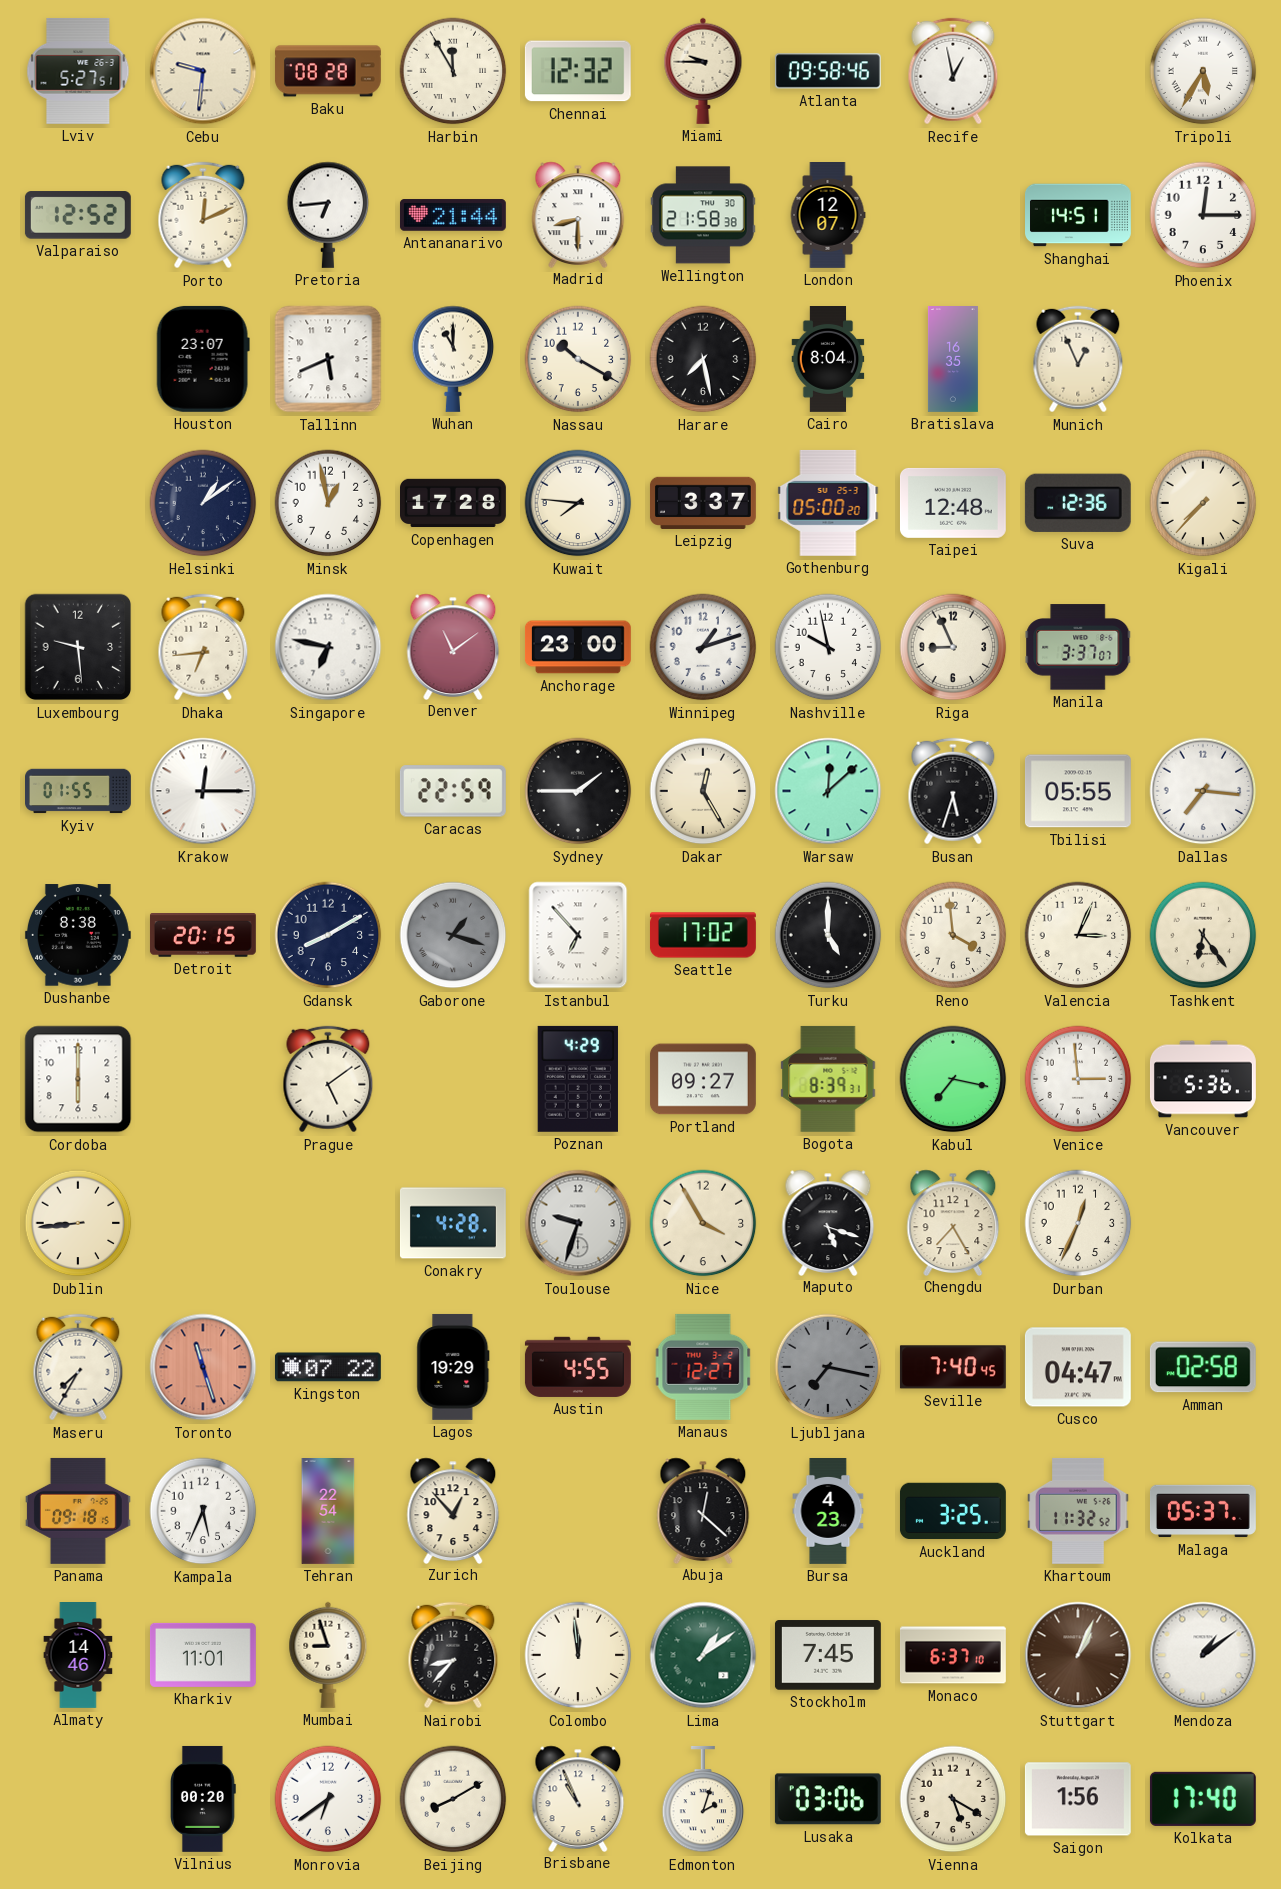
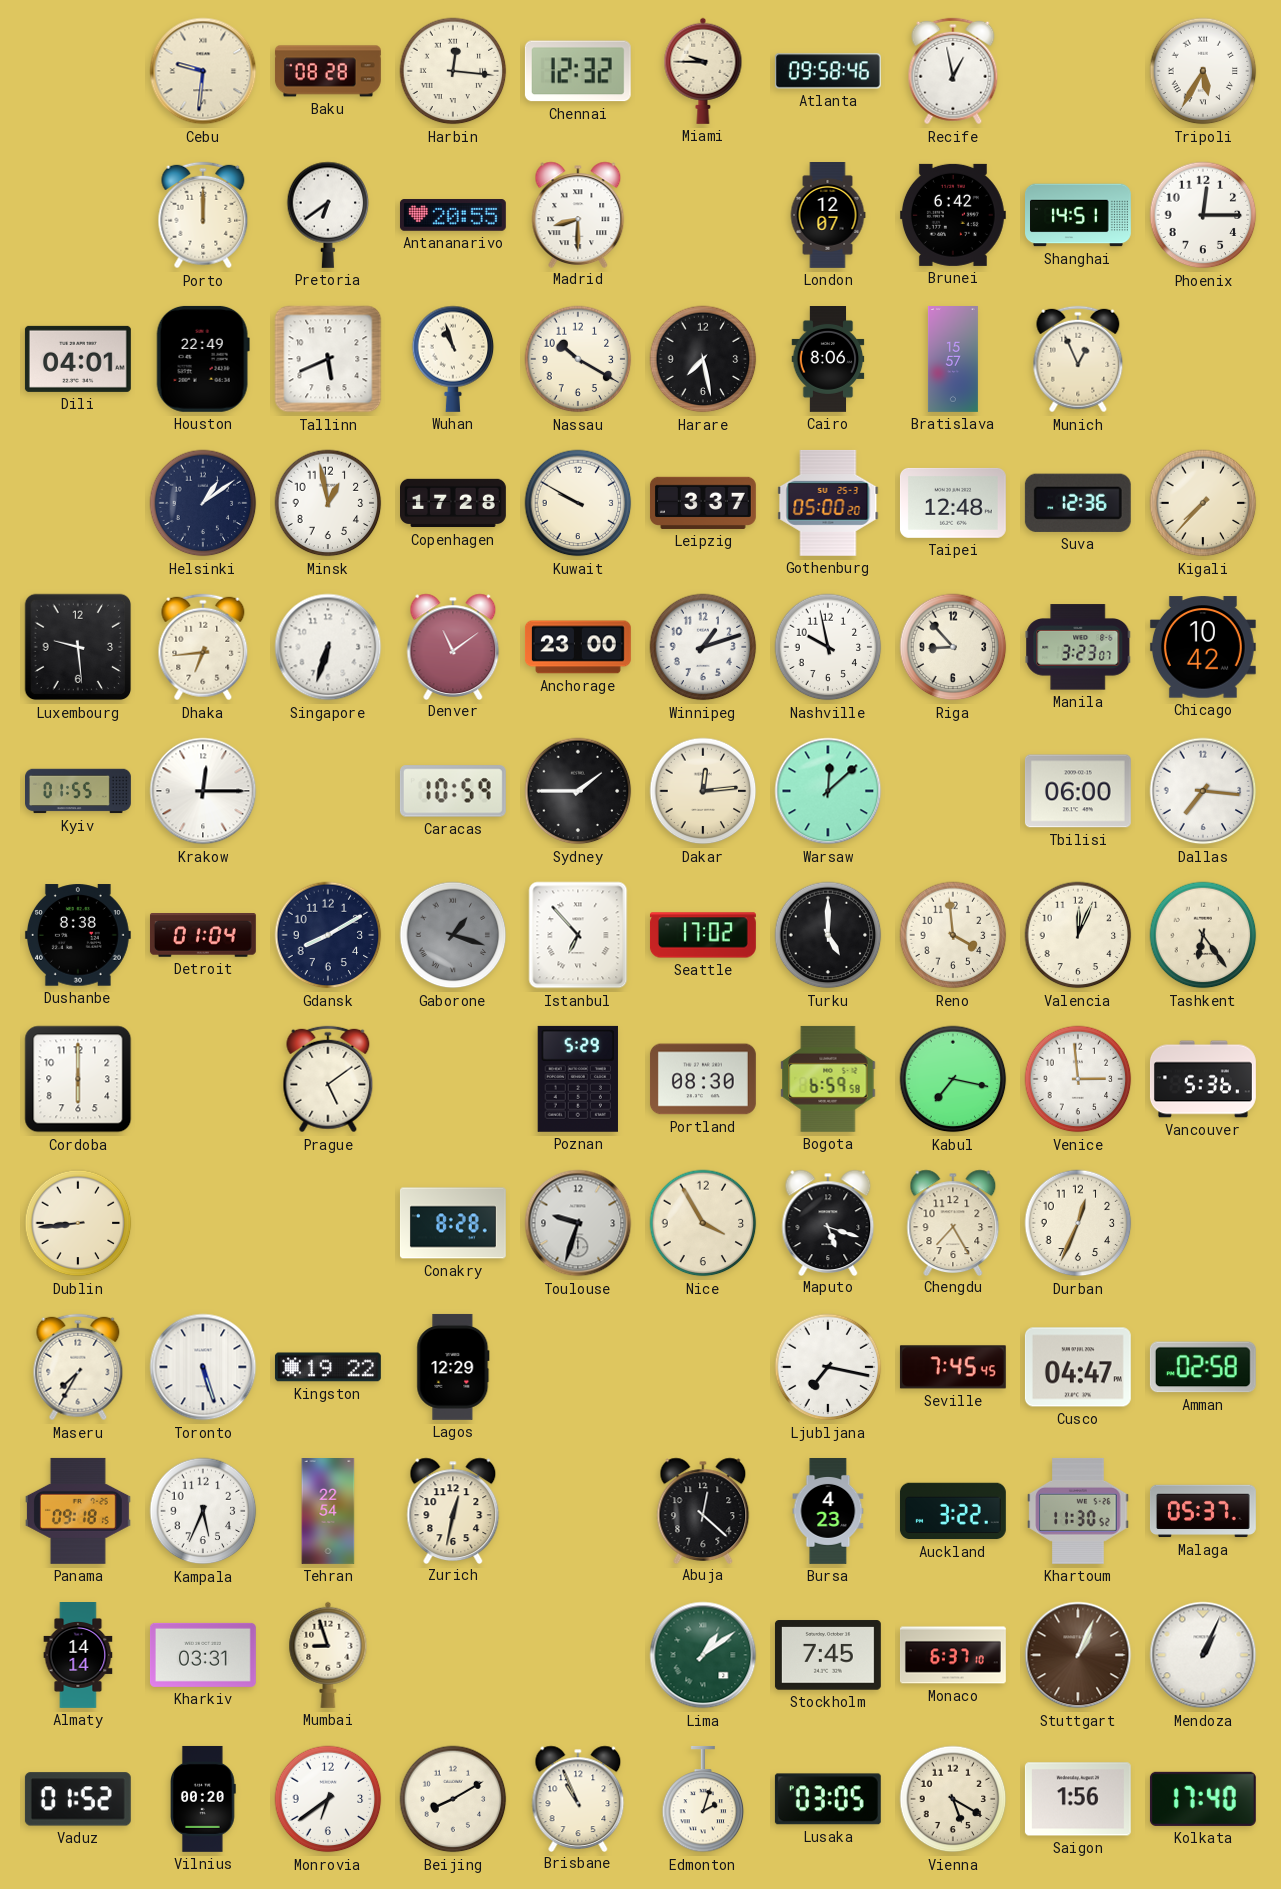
Lviv: 5:27 -> none (78, 71)
Harbin: 11:55 -> 12:16 (453, 71)
Valparaiso: 12:52 -> none (78, 215)
Porto: 12:11 -> 12:00 (203, 215)
Pretoria: 6:44 -> 6:39 (328, 215)
Antananarivo: 21:44 -> 20:55 (453, 215)
Wellington: 21:58 -> none (703, 215)
Brunei: none -> 6:42 (953, 215)
Dili: none -> 04:01 (78, 359)
Houston: 23:07 -> 22:49 (203, 359)
Wuhan: 11:00 -> 10:57 (453, 359)
Cairo: 8:04 -> 8:06 (828, 360)
Bratislava: 16:35 -> 15:57 (953, 360)
Kuwait: 7:46 -> 9:50 (578, 503)
Singapore: 6:47 -> 6:33 (328, 647)
Riga: 8:56 -> 8:53 (953, 647)
Manila: 3:37 -> 3:23 (1078, 647)
Chicago: none -> 10:42 (1203, 647)
Caracas: 22:59 -> 10:59 (453, 791)
Dakar: 12:25 -> 12:14 (703, 791)
Busan: 5:33 -> none (953, 791)
Tbilisi: 05:55 -> 06:00 (1078, 791)
Detroit: 20:15 -> 01:04 (203, 936)
Valencia: 3:04 -> 12:04 (1078, 935)
Poznan: 4:29 -> 5:29 (578, 1079)
Portland: 09:27 -> 08:30 (703, 1079)
Bogota: 8:39 -> 6:59 (828, 1079)
Conakry: 4:28 -> 8:28 (453, 1223)
Toronto: 11:27 -> 5:27 (203, 1367)
Toronto dial: salmon -> white (203, 1367)
Kingston: 07:22 -> 19:22 (328, 1367)
Lagos: 19:29 -> 12:29 (453, 1367)
Austin: 4:55 -> none (578, 1367)
Manaus: 12:27 -> none (703, 1367)
Ljubljana dial: grey -> white (828, 1367)
Seville: 7:40 -> 7:45 (953, 1367)
Zurich: 12:53 -> 12:32 (453, 1510)
Auckland: 3:25 -> 3:22 (953, 1511)
Khartoum: 11:32 -> 11:30 (1078, 1511)
Almaty: 14:46 -> 14:14 (78, 1656)
Kharkiv: 11:01 -> 03:31 (203, 1655)
Nairobi: 8:37 -> none (453, 1655)
Colombo: 11:59 -> none (578, 1655)
Mendoza: 1:09 -> 1:04 (1203, 1655)
Vaduz: none -> 01:52 (78, 1799)
Lusaka: 03:06 -> 03:05 (828, 1799)
